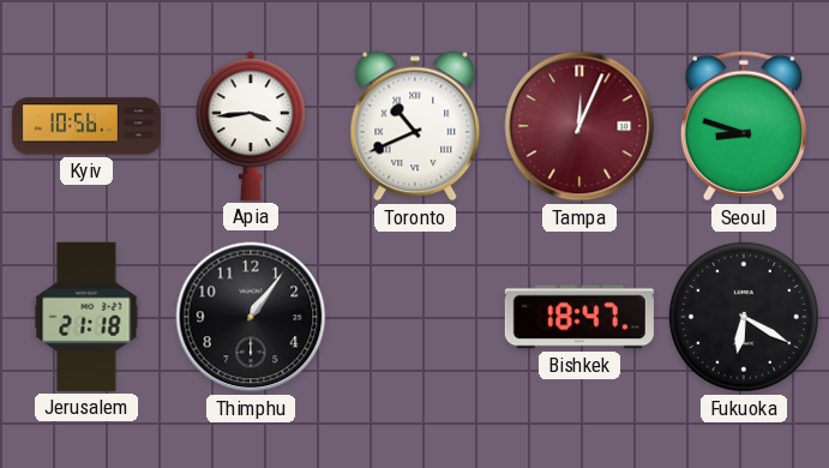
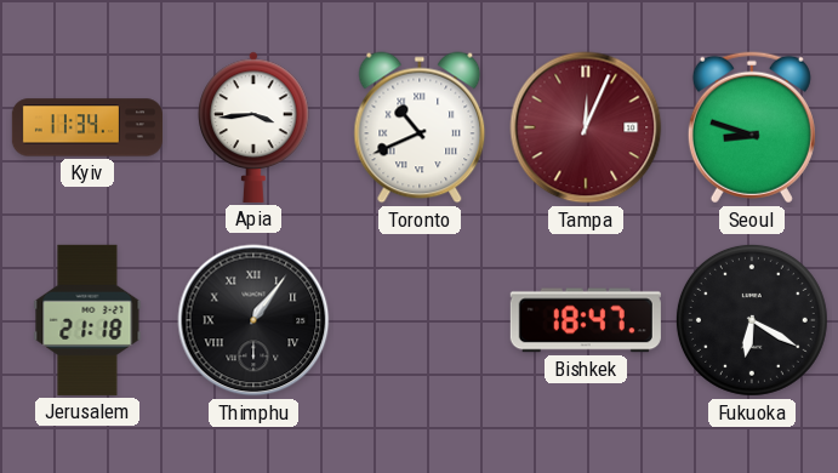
Kyiv: 10:56 -> 11:34 (87, 127)
Thimphu numerals: Arabic -> Roman (253, 320)
